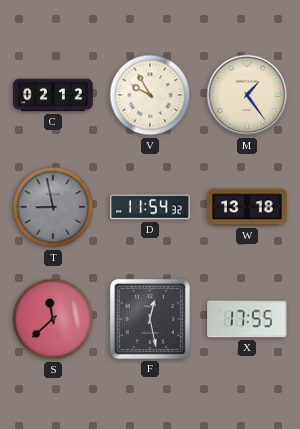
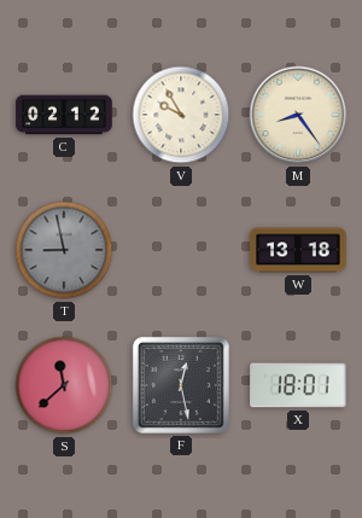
M: 1:24 -> 8:24 (298, 115)
D: 11:54 -> none (150, 207)
X: 17:55 -> 18:01 (298, 385)
